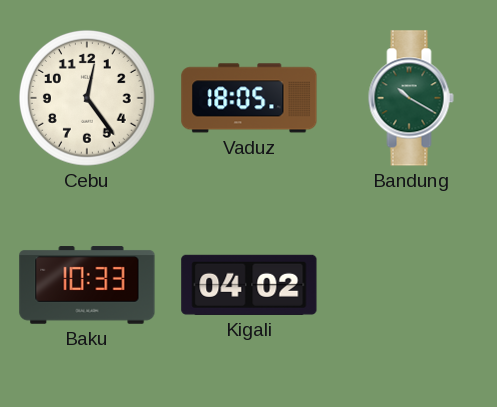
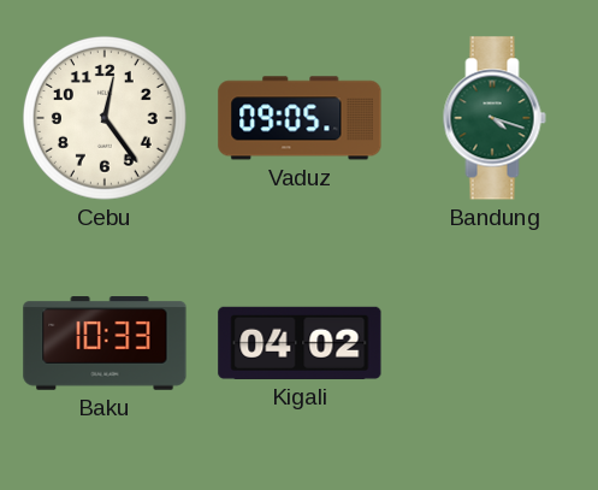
Vaduz: 18:05 -> 09:05 (300, 118)
Bandung: 10:20 -> 4:18 (495, 118)
